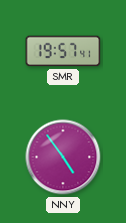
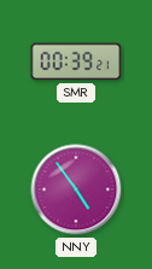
SMR: 19:57 -> 00:39 (76, 62)
